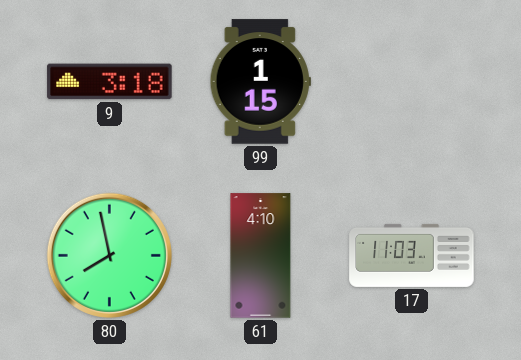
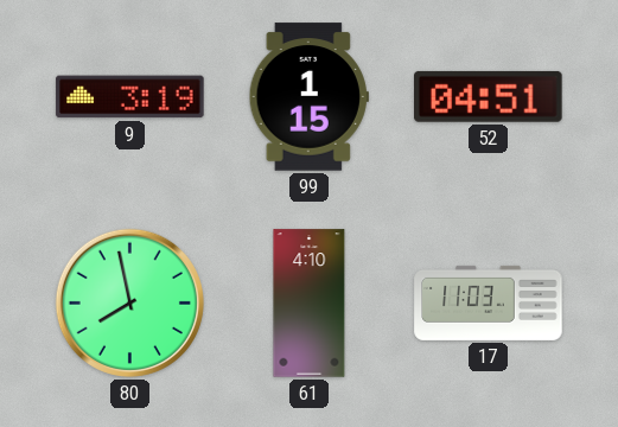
9: 3:18 -> 3:19 (130, 97)
52: none -> 04:51 (489, 96)
